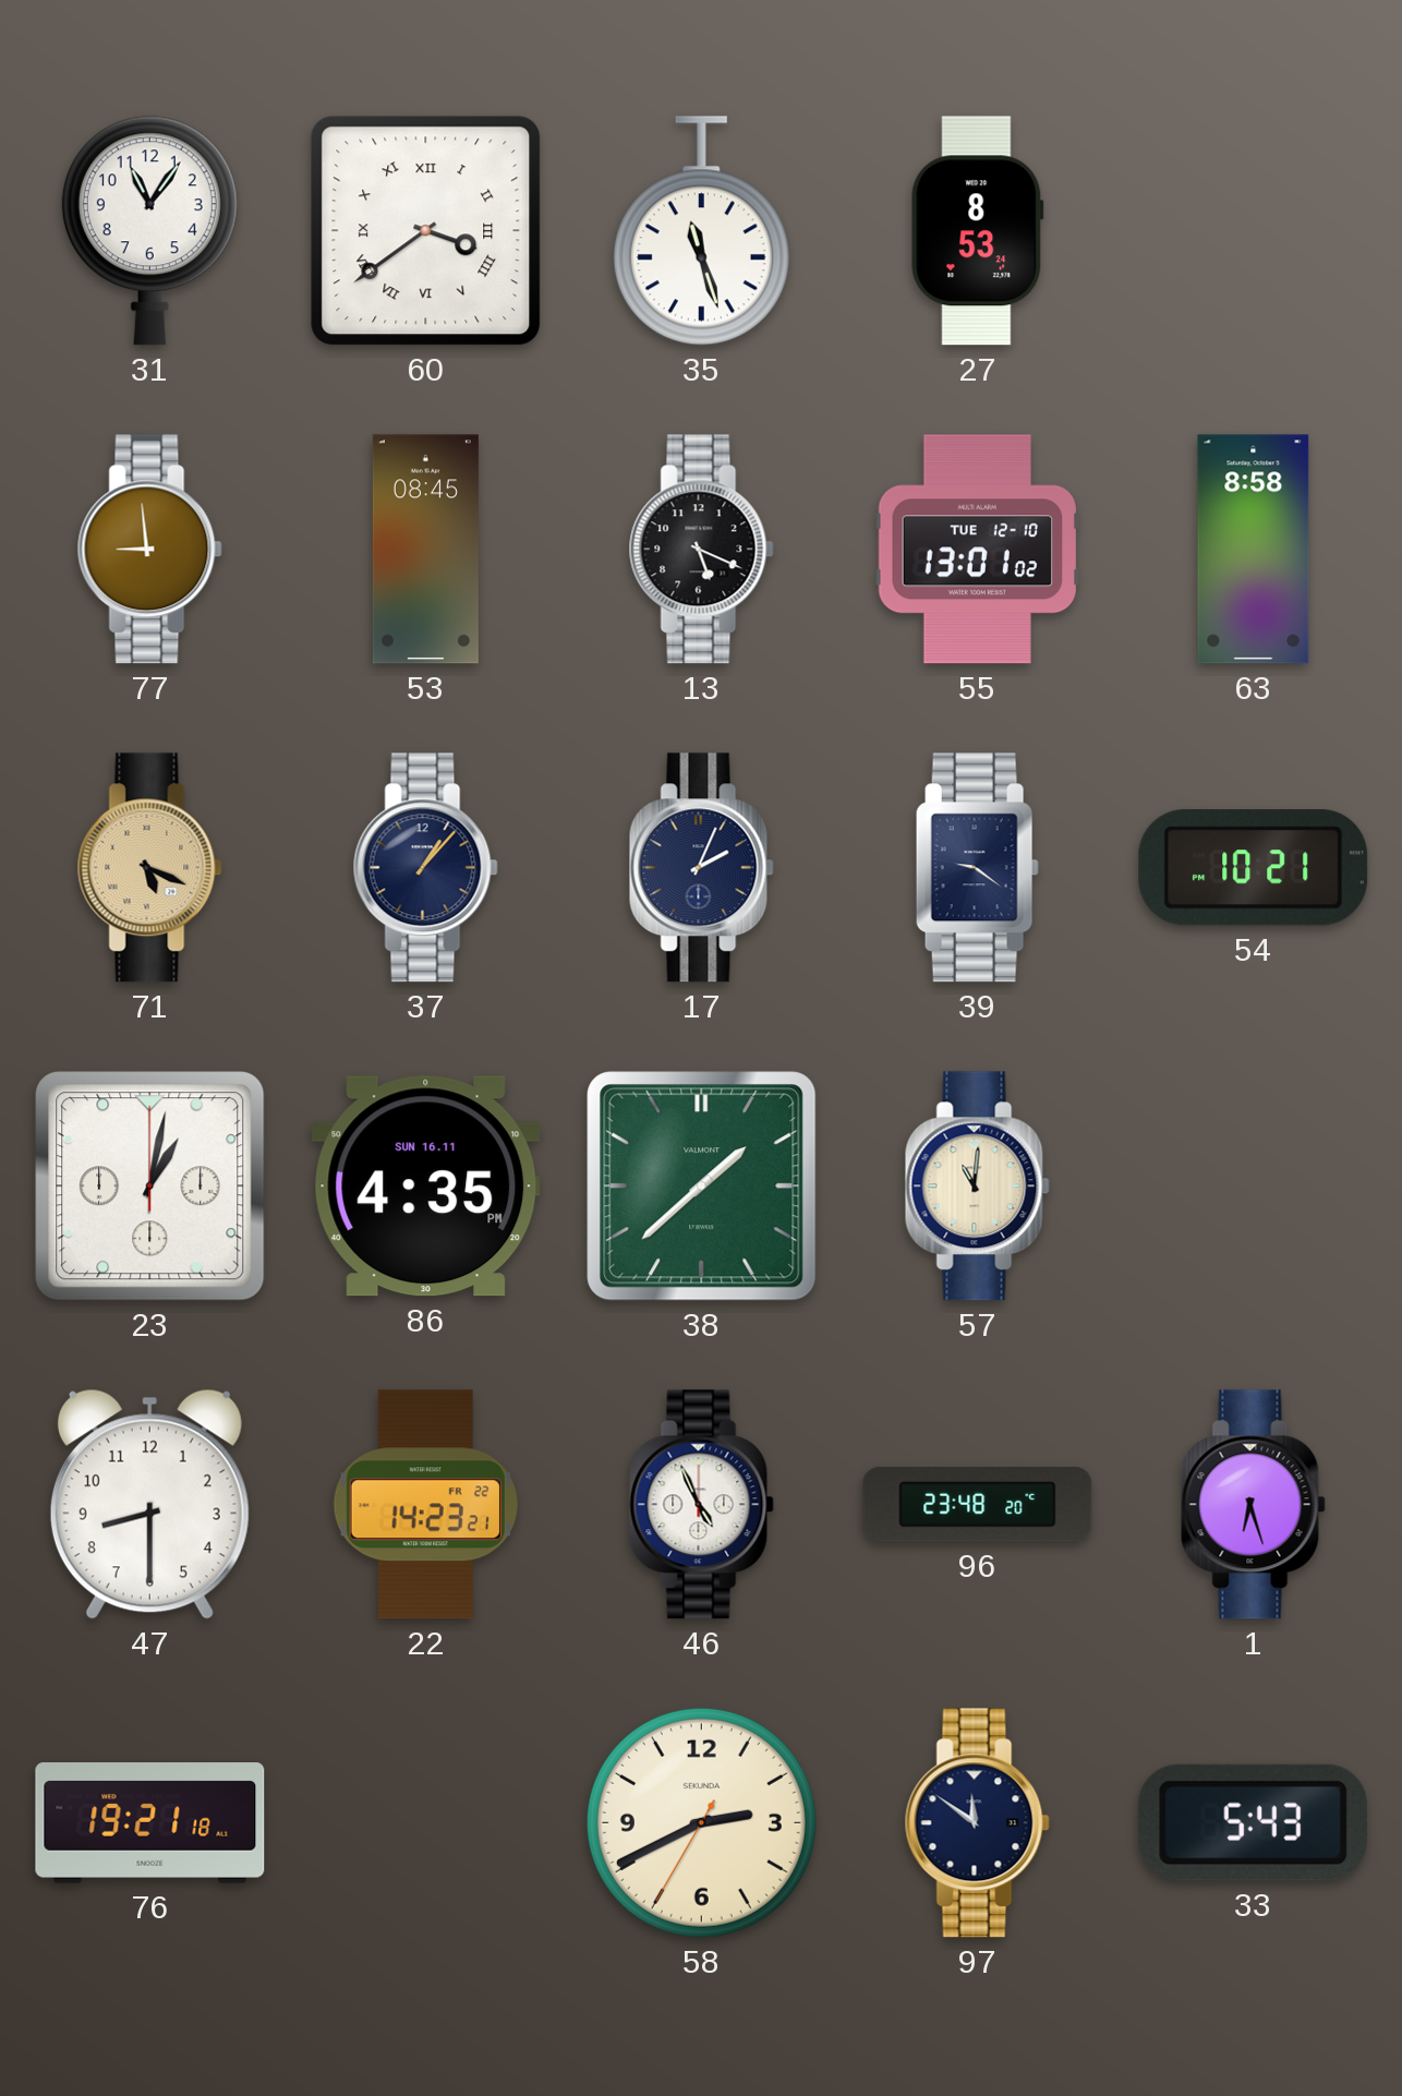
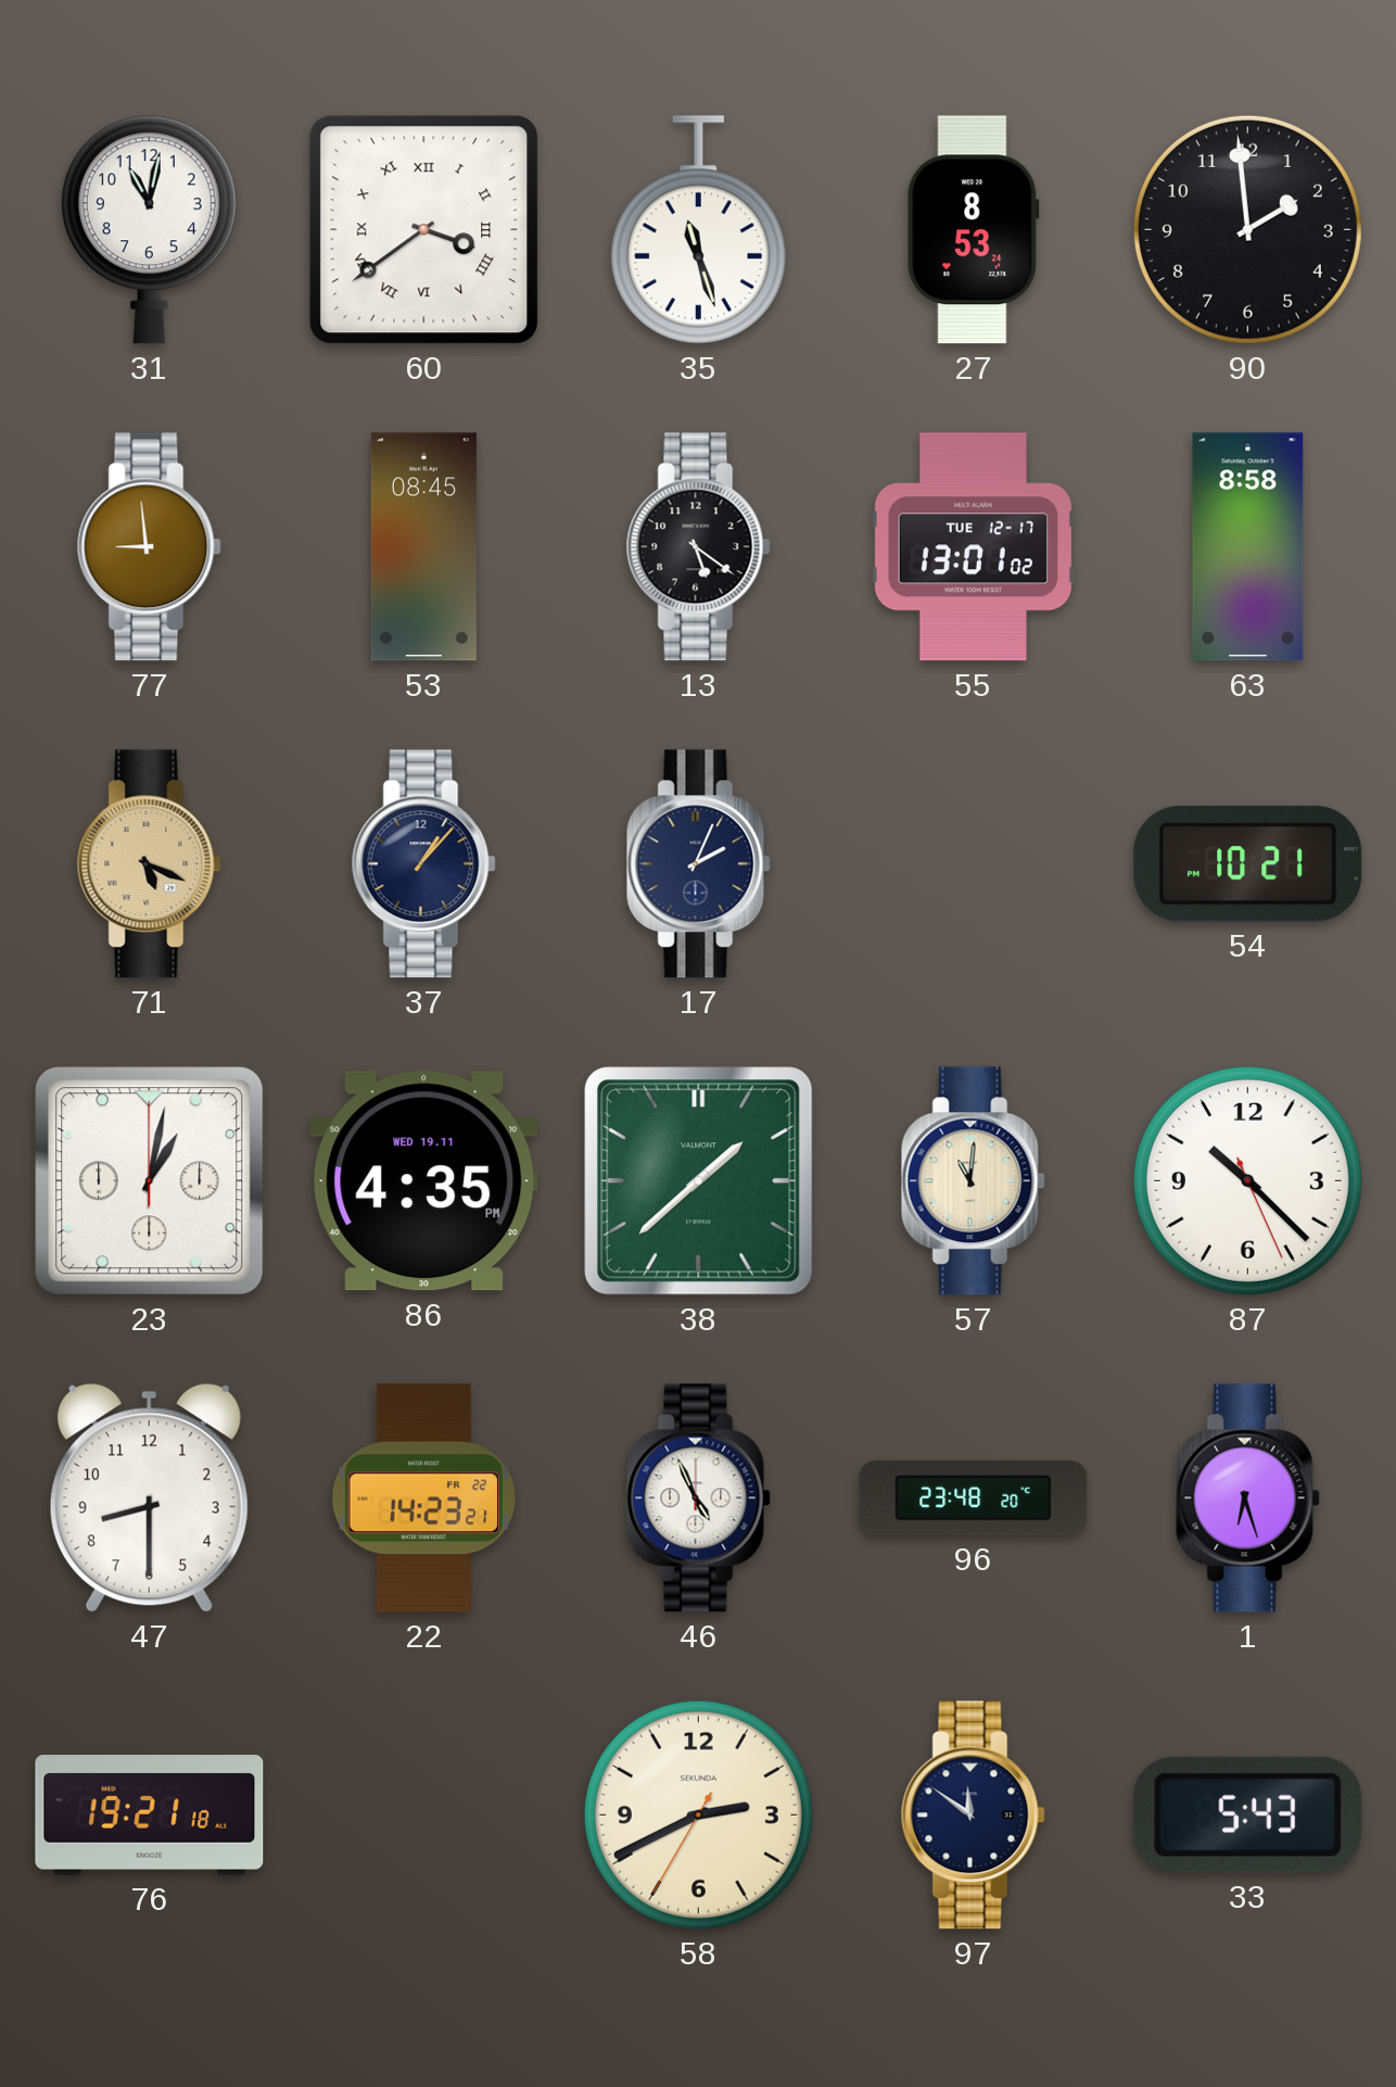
31: 11:06 -> 11:02 (149, 230)
90: none -> 1:59 (1247, 229)
13: 5:19 -> 5:21 (698, 547)
55 date: TUE 12-10 -> TUE 12-17 (973, 547)
39: 9:21 -> none (977, 868)
86 date: SUN 16.11 -> WED 19.11 (424, 1181)
87: none -> 10:22 (1247, 1180)
